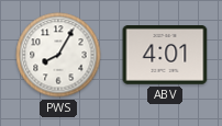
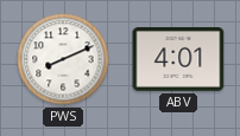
PWS: 8:05 -> 8:11 (63, 59)
